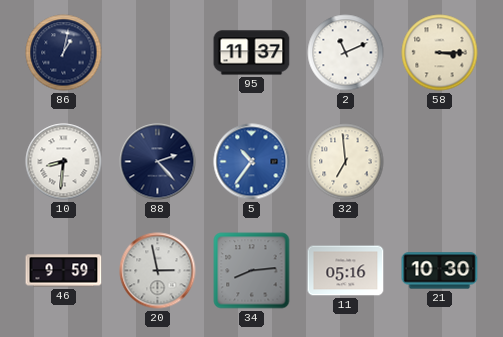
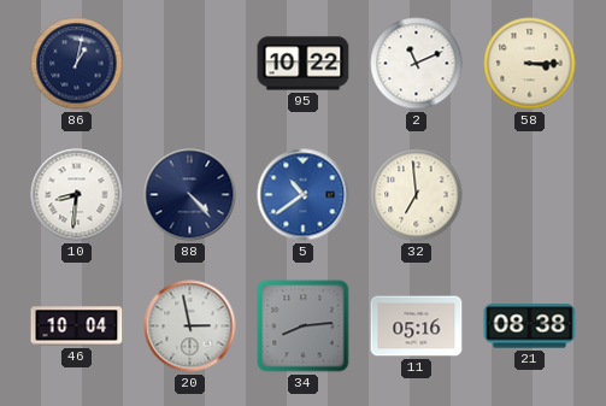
95: 11:37 -> 10:22 (304, 64)
88: 2:23 -> 4:23 (190, 195)
5: 10:36 -> 10:39 (304, 195)
46: 9:59 -> 10:04 (77, 326)
21: 10:30 -> 08:38 (530, 326)
